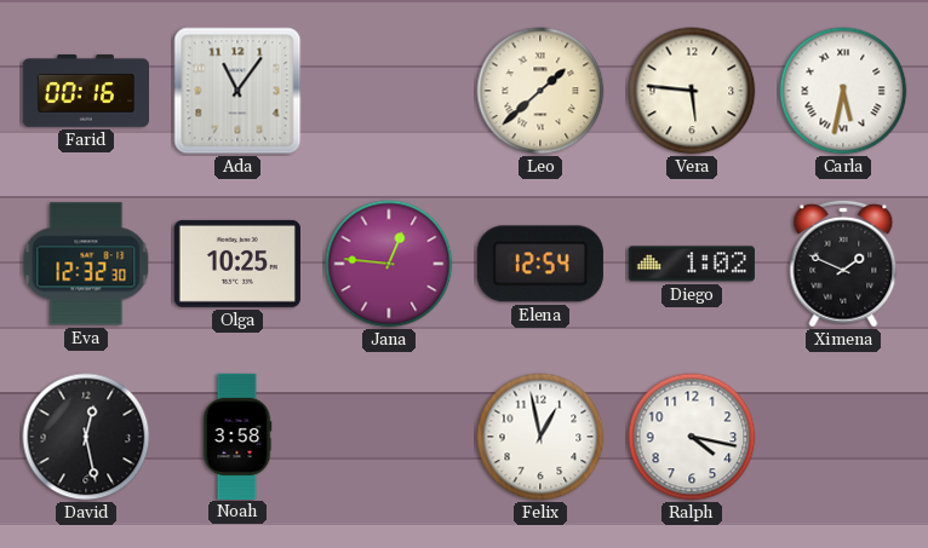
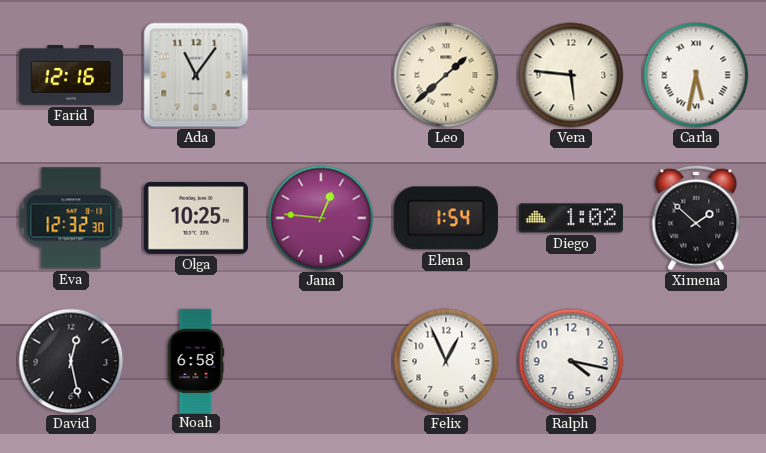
Farid: 00:16 -> 12:16 (70, 76)
Elena: 12:54 -> 1:54 (446, 218)
Ximena: 1:49 -> 1:52 (696, 218)
Noah: 3:58 -> 6:58 (196, 360)
Felix: 12:58 -> 12:56 (446, 361)
